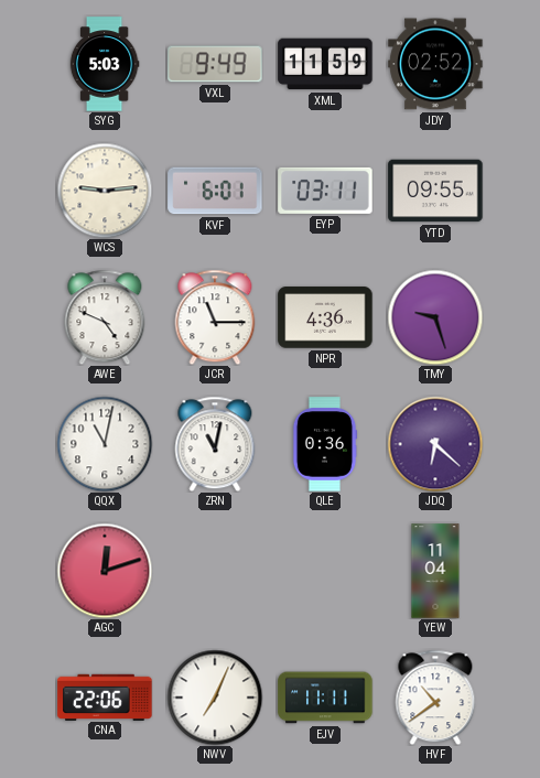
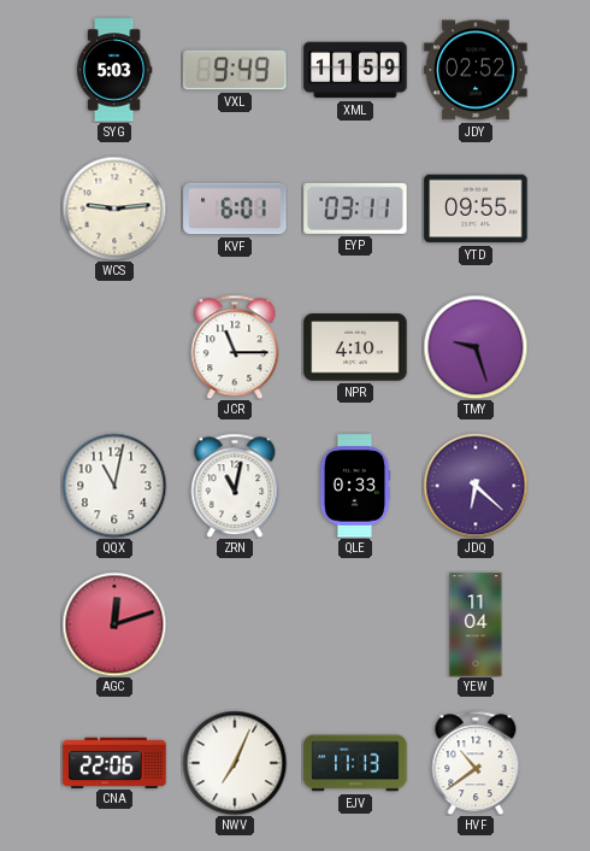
AWE: 4:49 -> none (105, 317)
NPR: 4:36 -> 4:10 (355, 347)
QLE: 0:36 -> 0:33 (355, 486)
EJV: 11:11 -> 11:13 (355, 763)
